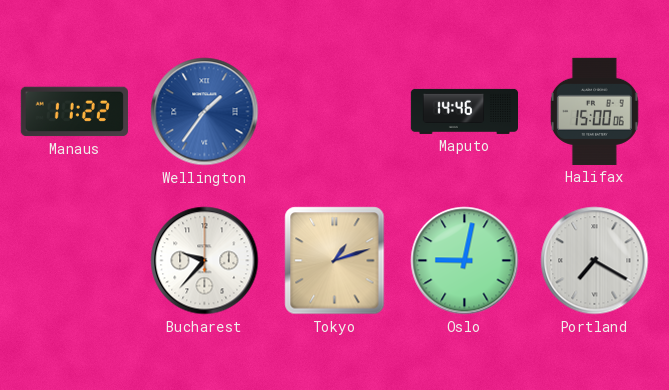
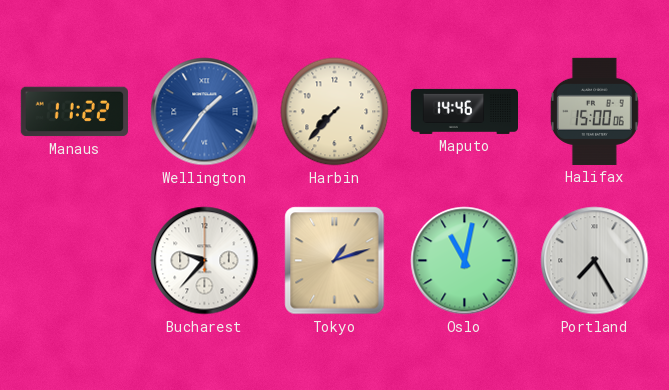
Harbin: none -> 7:37 (335, 112)
Oslo: 9:02 -> 11:02 (465, 261)
Portland: 7:20 -> 7:25 (595, 261)
